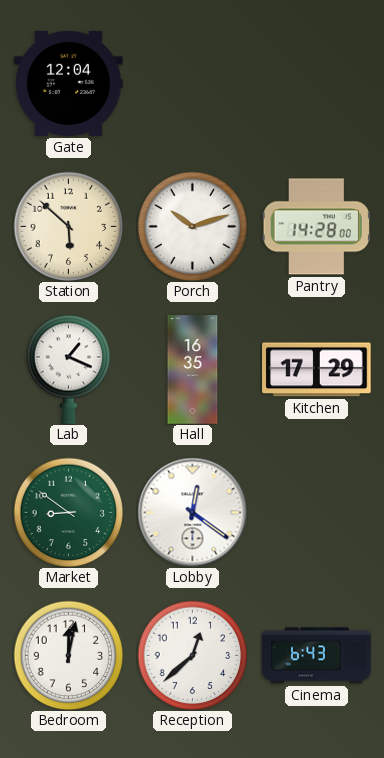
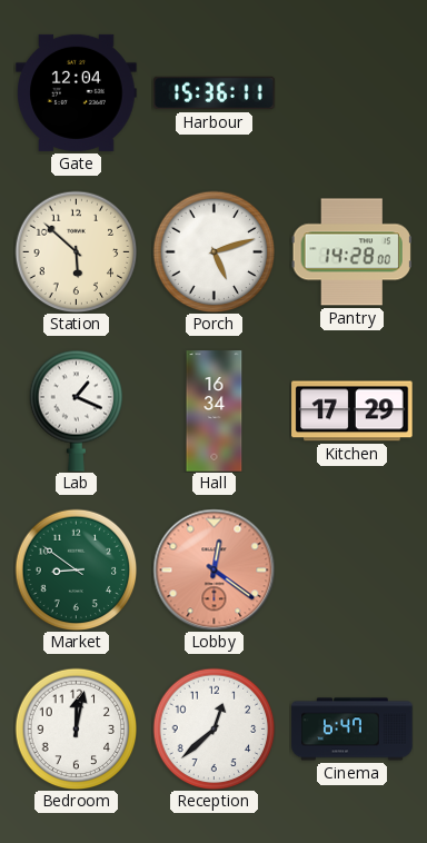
Harbour: none -> 15:36 (215, 93)
Porch: 10:12 -> 5:12 (213, 251)
Hall: 16:35 -> 16:34 (215, 411)
Lobby dial: white -> salmon (213, 569)
Cinema: 6:43 -> 6:47 (352, 730)
